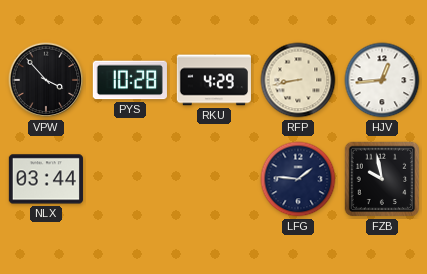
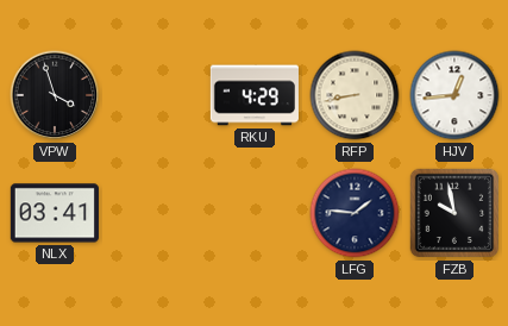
VPW: 3:53 -> 3:57 (55, 95)
PYS: 10:28 -> none (130, 80)
NLX: 03:44 -> 03:41 (55, 213)
